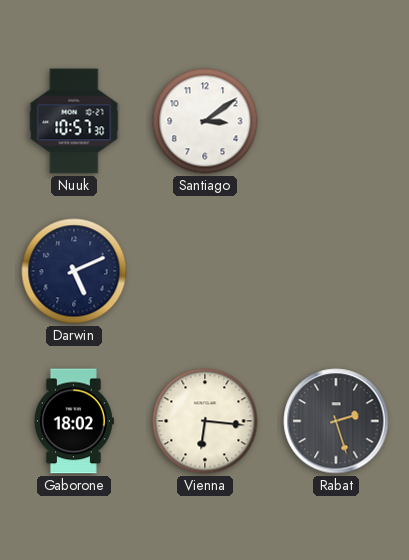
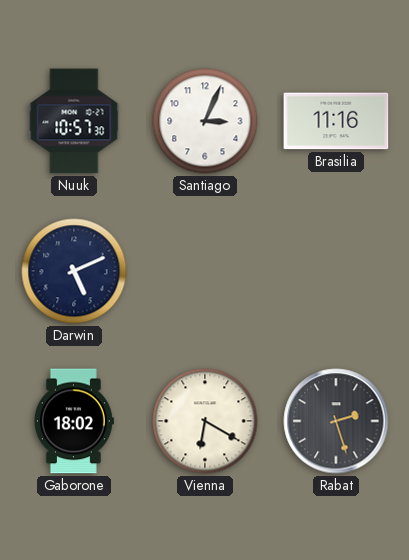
Santiago: 3:09 -> 3:04 (205, 121)
Brasilia: none -> 11:16 (336, 121)
Vienna: 6:16 -> 6:20 (205, 421)
